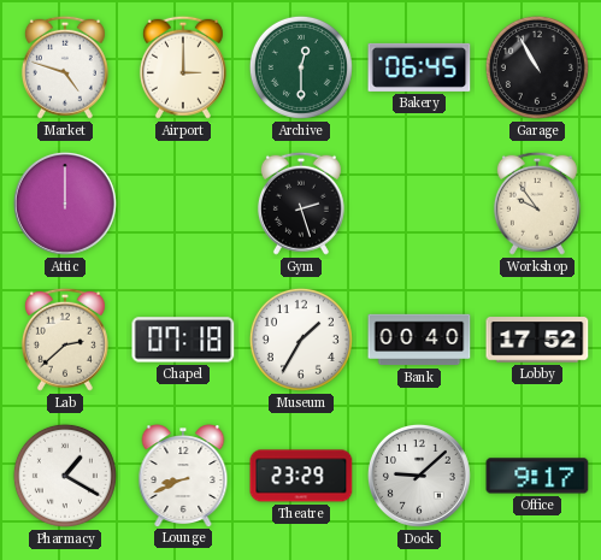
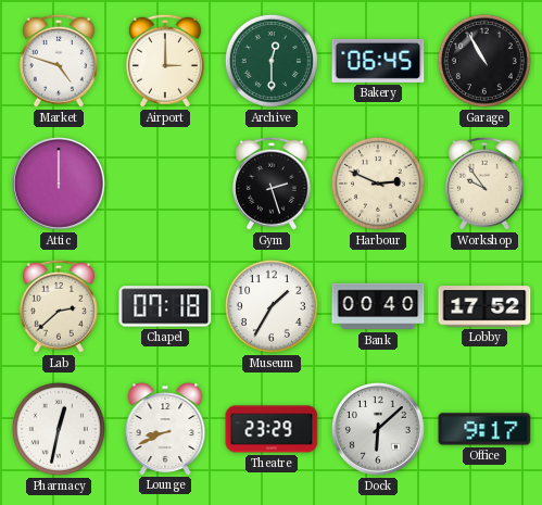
Harbour: none -> 2:49 (378, 184)
Pharmacy: 1:20 -> 12:32 (59, 429)
Dock: 9:08 -> 6:08 (378, 429)
